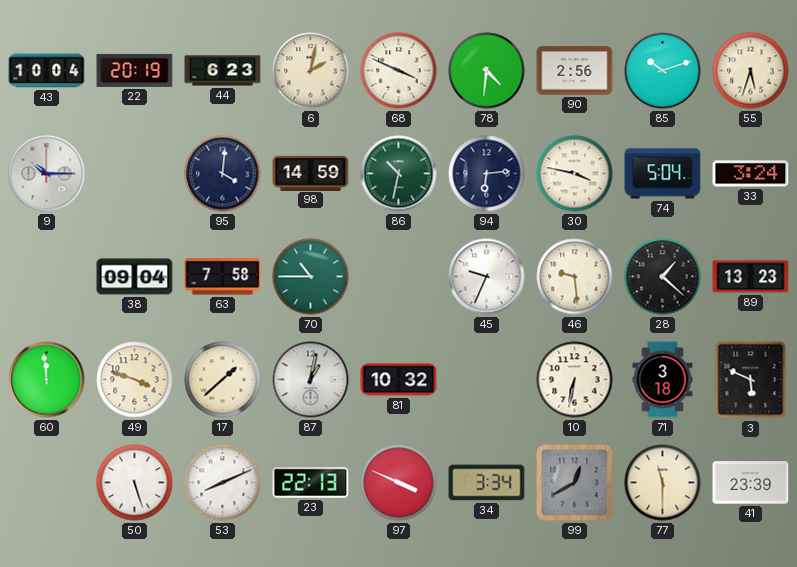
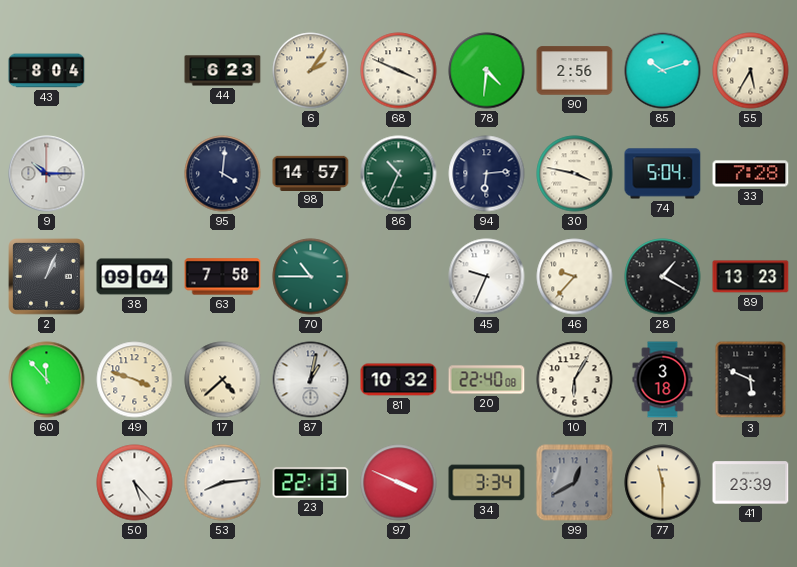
43: 10:04 -> 8:04 (47, 71)
22: 20:19 -> none (135, 70)
6: 2:02 -> 2:06 (311, 71)
55: 5:33 -> 5:35 (751, 71)
98: 14:59 -> 14:57 (311, 173)
86: 10:32 -> 10:34 (399, 174)
33: 3:24 -> 7:28 (751, 174)
2: none -> 1:04 (47, 277)
46: 9:29 -> 9:37 (575, 277)
28: 1:22 -> 1:20 (663, 277)
60: 11:59 -> 11:53 (47, 380)
17: 1:38 -> 4:38 (223, 380)
20: none -> 22:40 (487, 380)
10: 6:32 -> 6:05 (575, 380)
50: 5:27 -> 5:23 (135, 483)
53: 8:11 -> 8:14 (223, 483)
